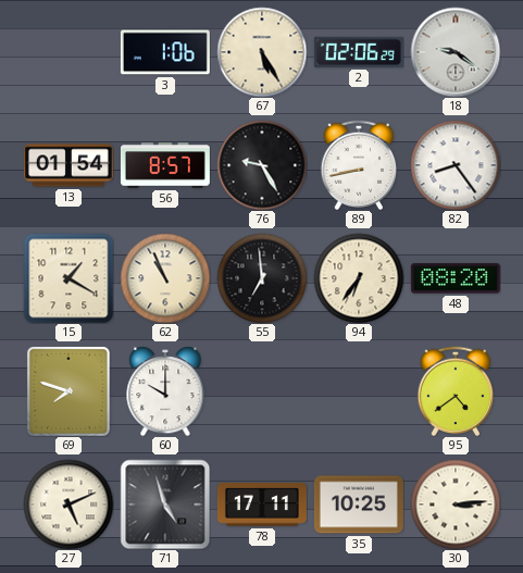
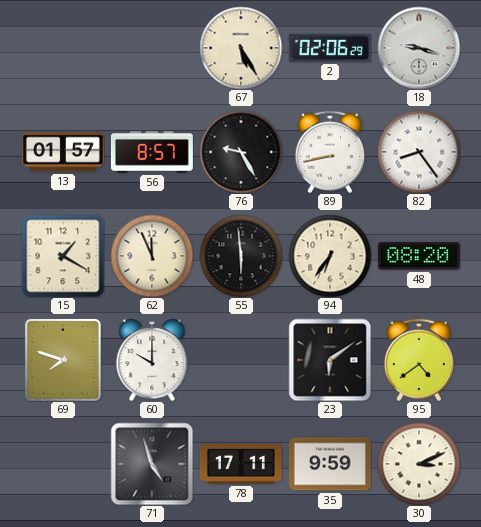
3: 1:06 -> none (165, 52)
18: 9:21 -> 9:18 (419, 48)
13: 01:54 -> 01:57 (63, 152)
62: 10:56 -> 11:56 (152, 256)
55: 6:59 -> 5:59 (241, 256)
23: none -> 6:09 (330, 360)
27: 5:11 -> none (69, 505)
35: 10:25 -> 9:59 (330, 464)
30: 3:14 -> 3:11 (419, 464)
